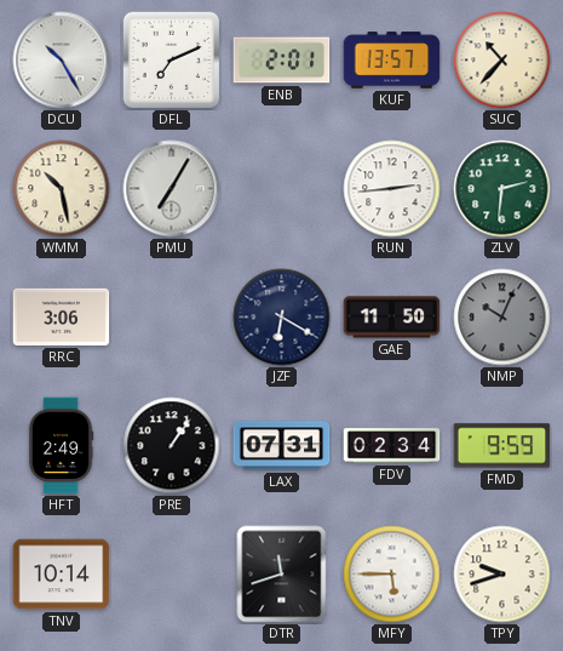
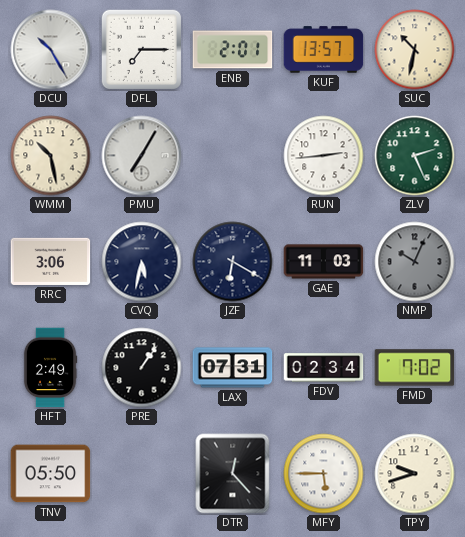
DFL: 7:11 -> 7:15 (141, 49)
SUC: 10:37 -> 10:32 (415, 50)
ZLV: 2:31 -> 2:26 (415, 156)
CVQ: none -> 5:32 (142, 262)
GAE: 11:50 -> 11:03 (324, 262)
FMD: 9:59 -> 7:02 (415, 368)
TNV: 10:14 -> 05:50 (51, 474)
DTR: 11:42 -> 12:23 (233, 474)
